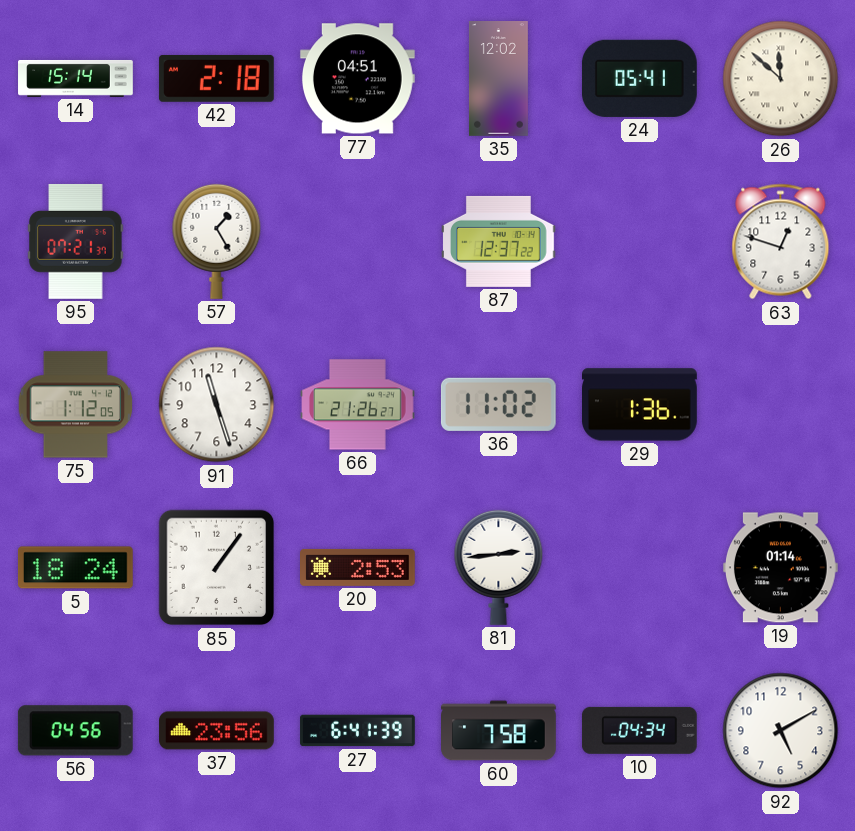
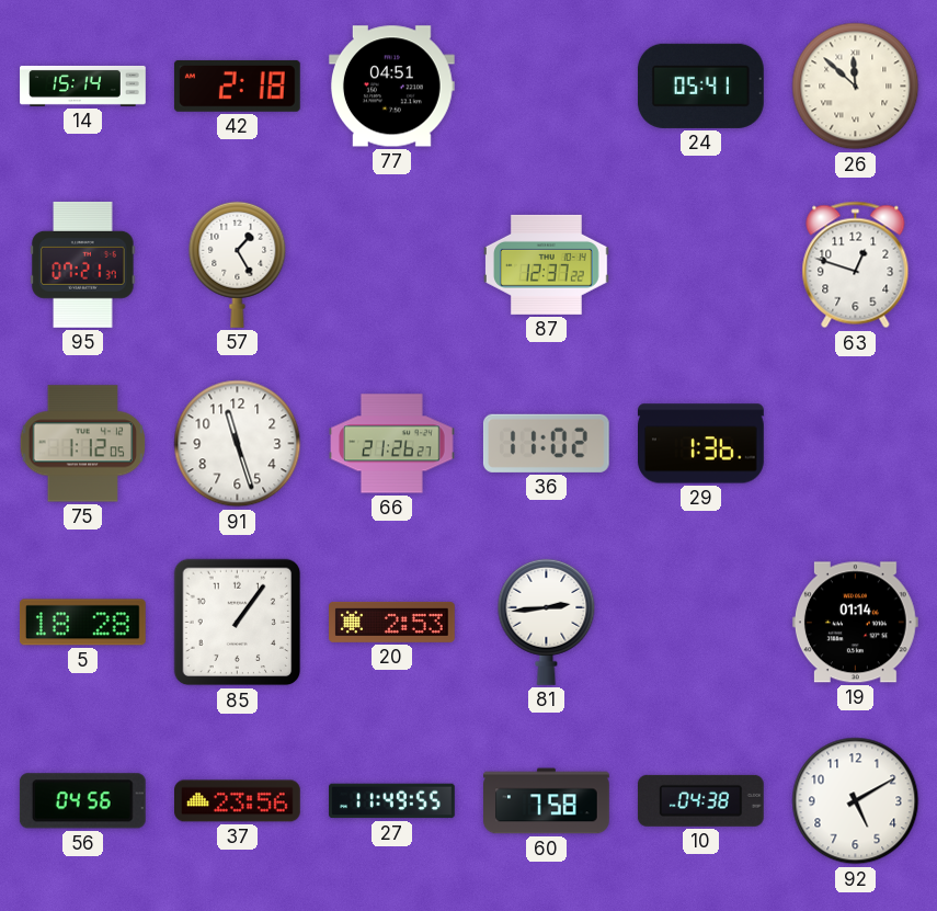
35: 12:02 -> none (498, 79)
5: 18:24 -> 18:28 (82, 623)
27: 6:41 -> 11:49 (392, 801)
10: 04:34 -> 04:38 (700, 800)
